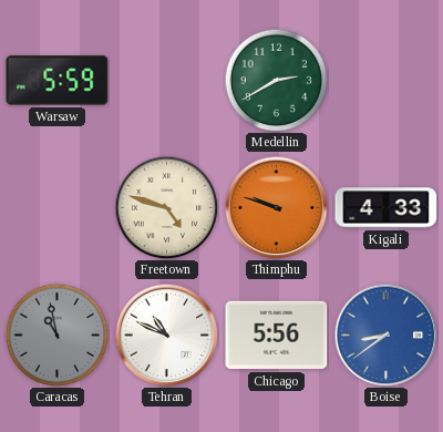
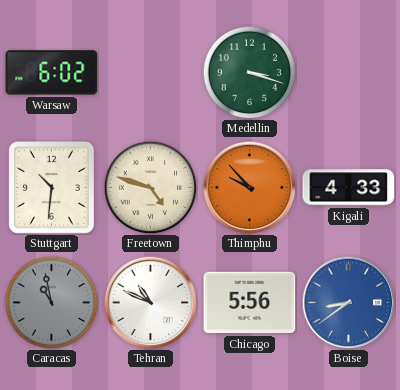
Warsaw: 5:59 -> 6:02 (52, 73)
Medellin: 2:40 -> 3:18 (249, 72)
Stuttgart: none -> 10:31 (51, 187)
Thimphu: 9:48 -> 9:53 (249, 187)
